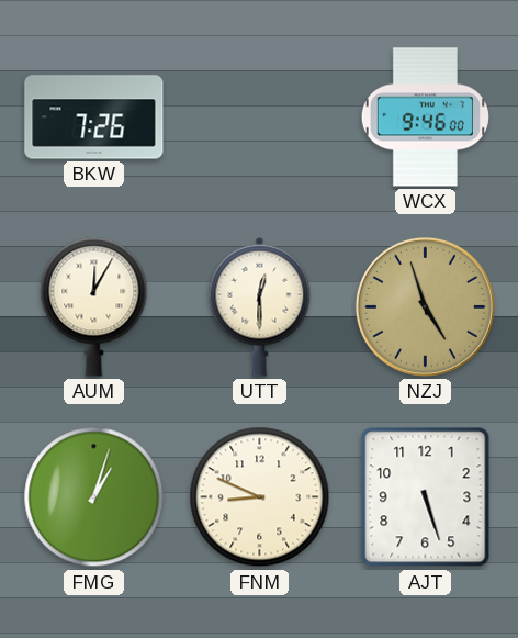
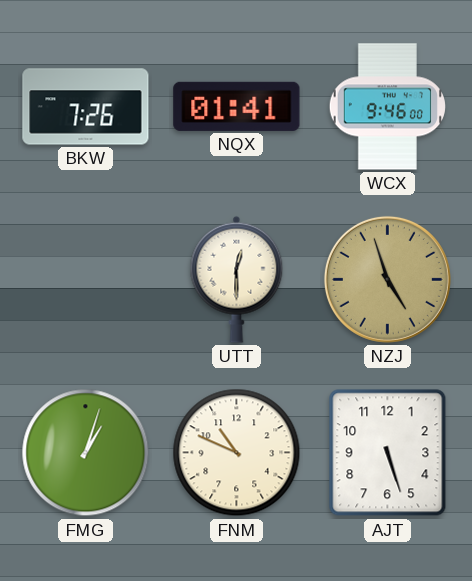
NQX: none -> 01:41 (237, 106)
AUM: 12:05 -> none (94, 306)
FNM: 8:49 -> 10:49 (237, 453)
